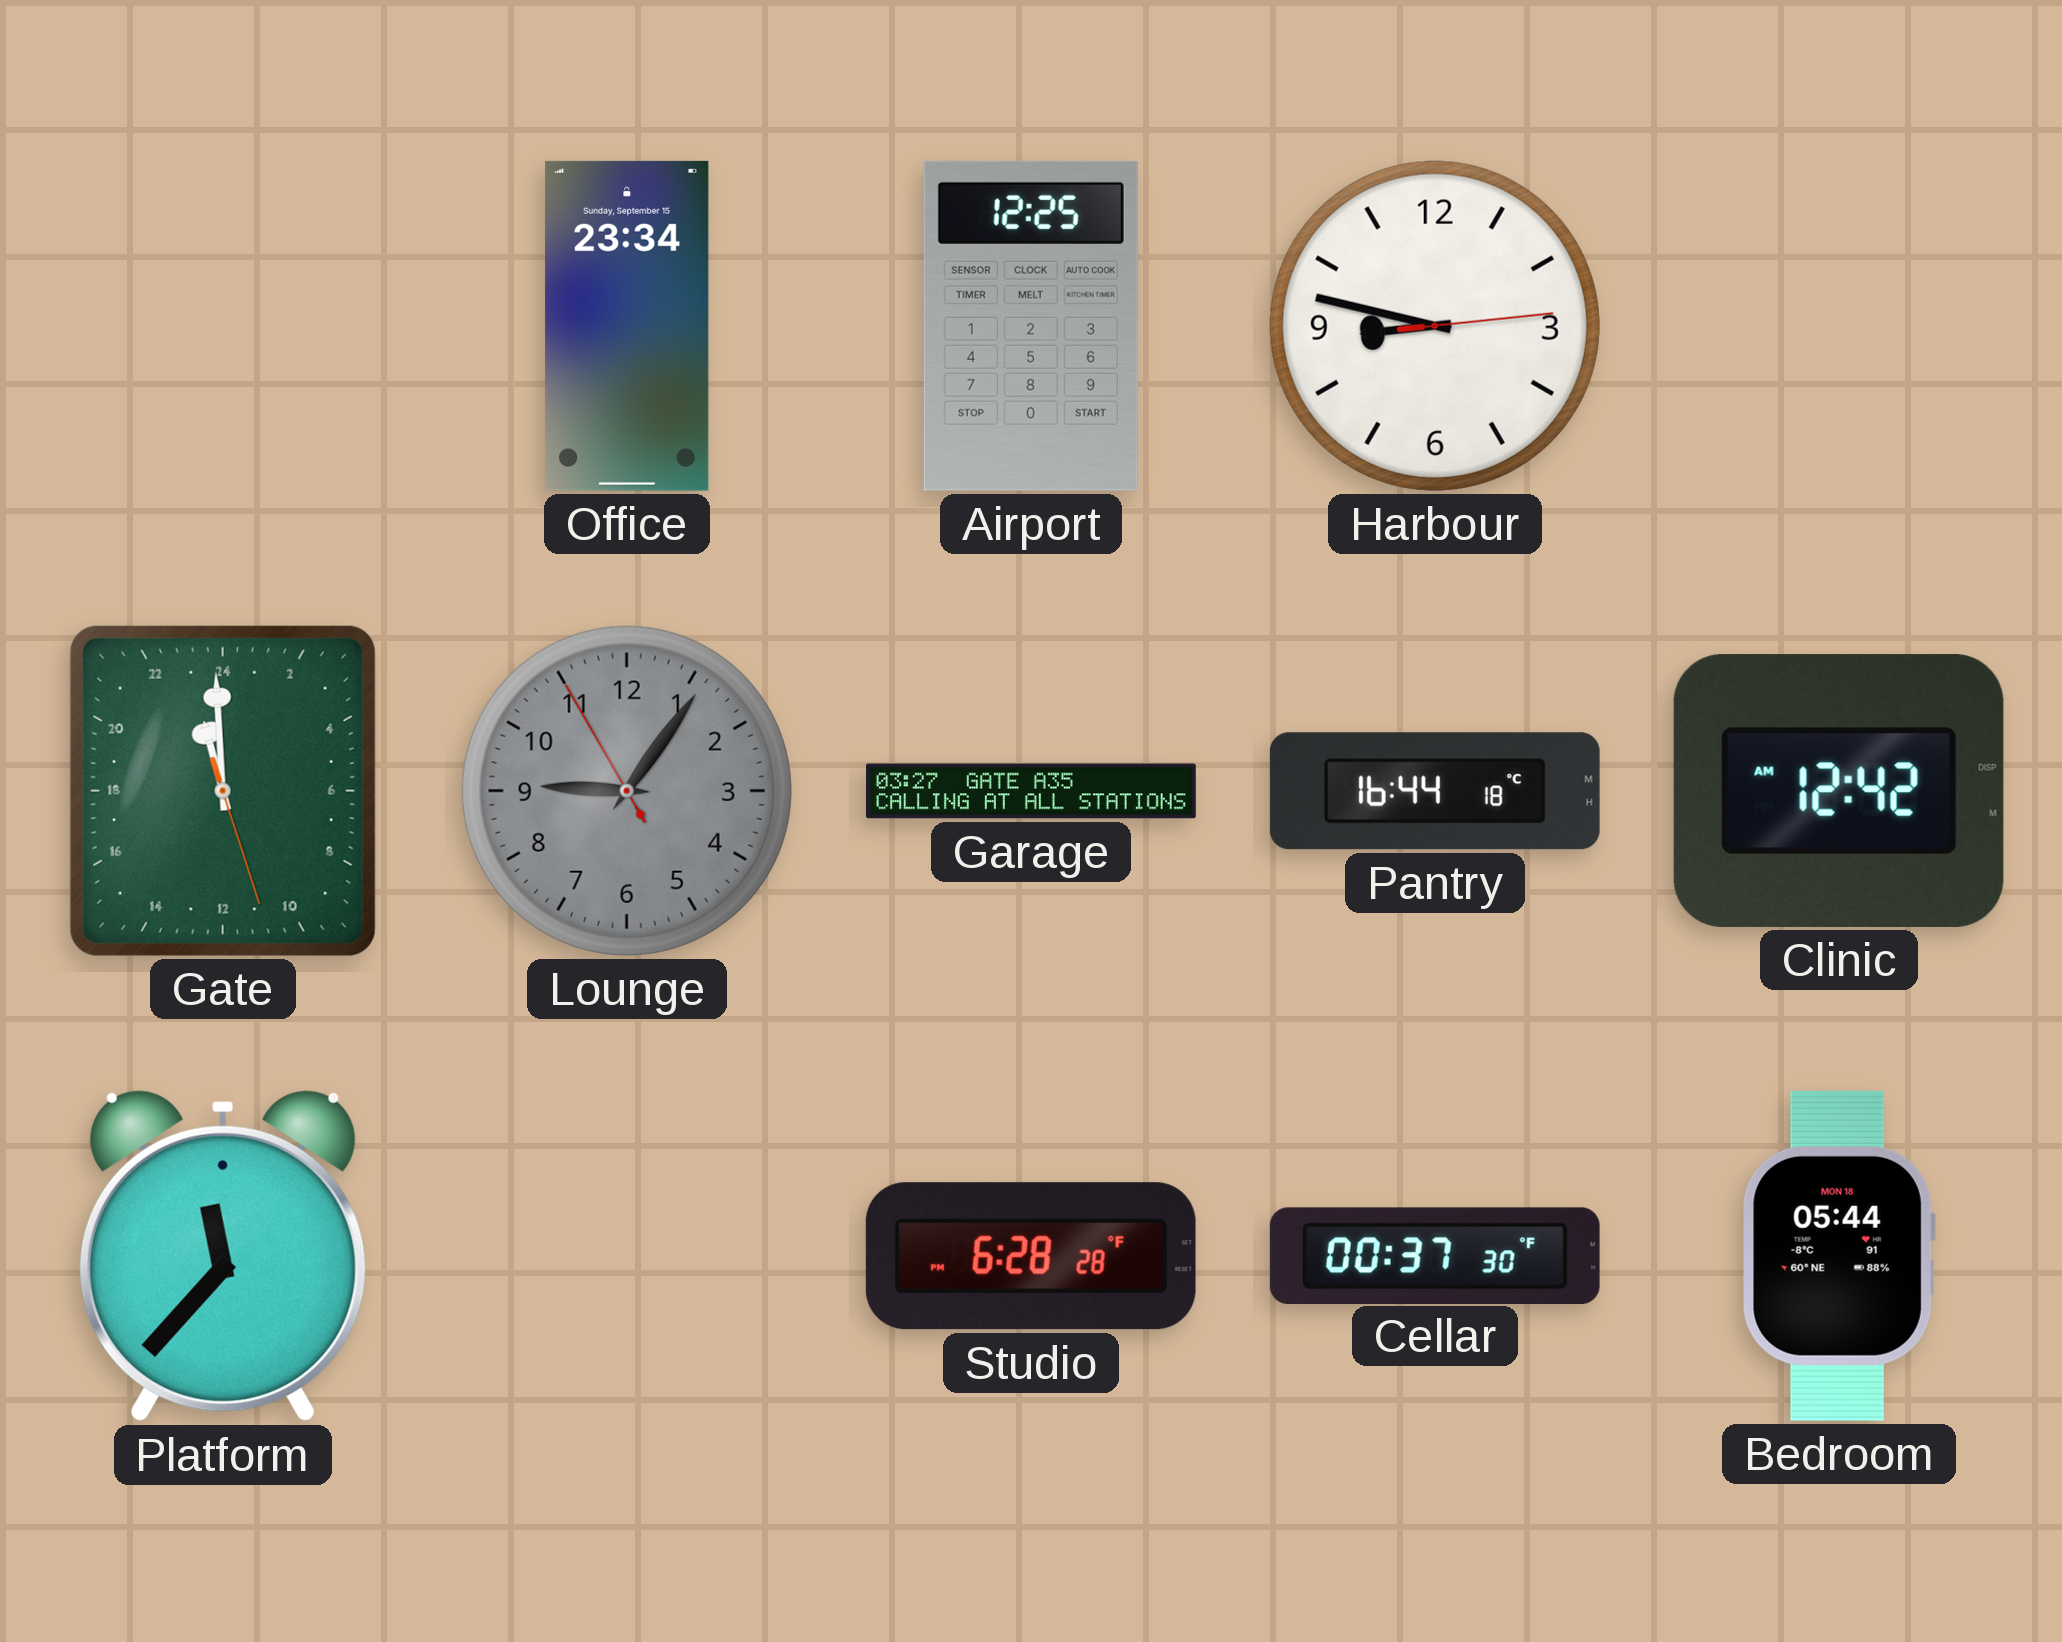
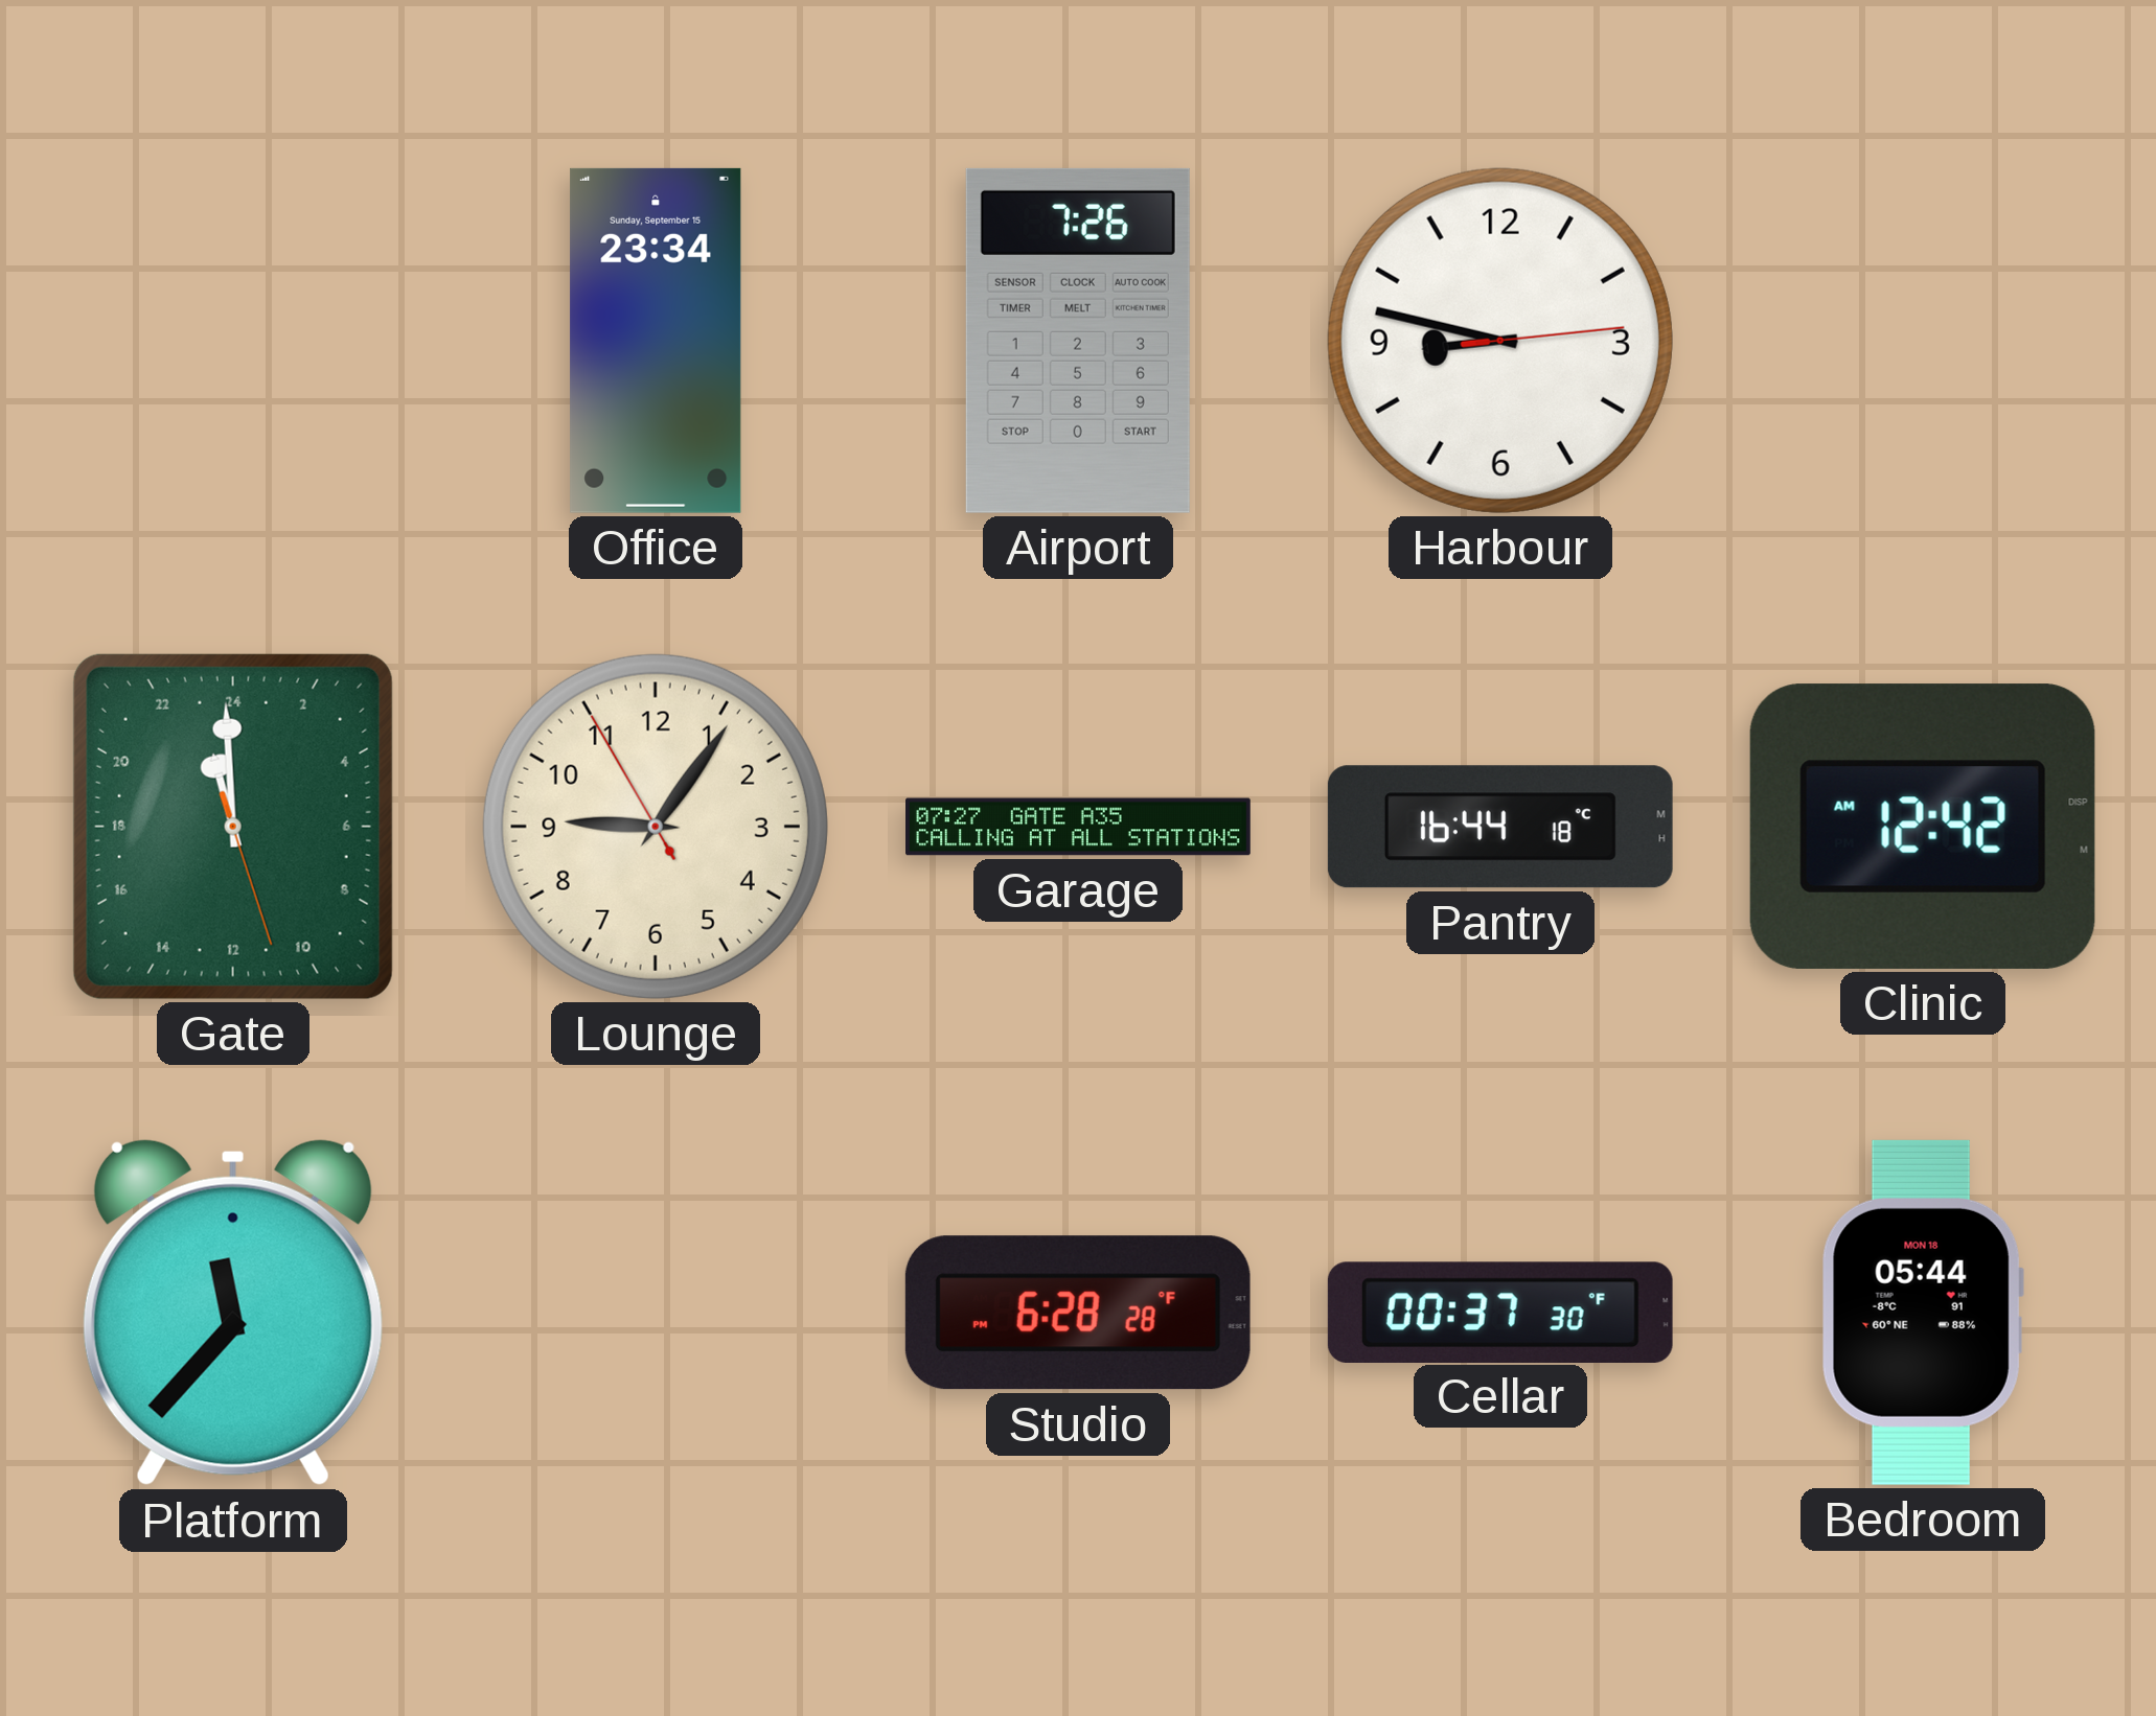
Airport: 12:25 -> 7:26 (1078, 341)
Lounge dial: grey -> cream (656, 827)
Garage: 03:27 -> 07:27 (1079, 827)
